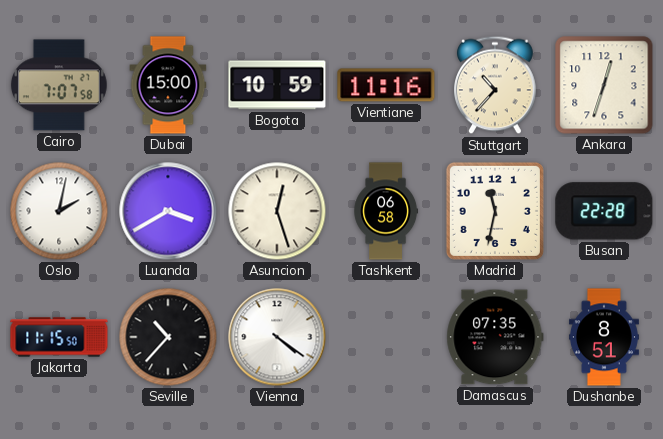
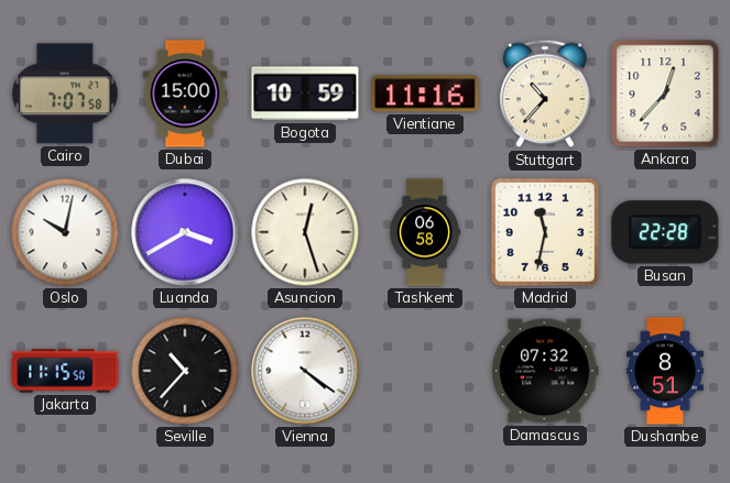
Ankara: 12:33 -> 12:37 (665, 94)
Oslo: 2:02 -> 10:02 (65, 232)
Damascus: 07:35 -> 07:32 (545, 371)
